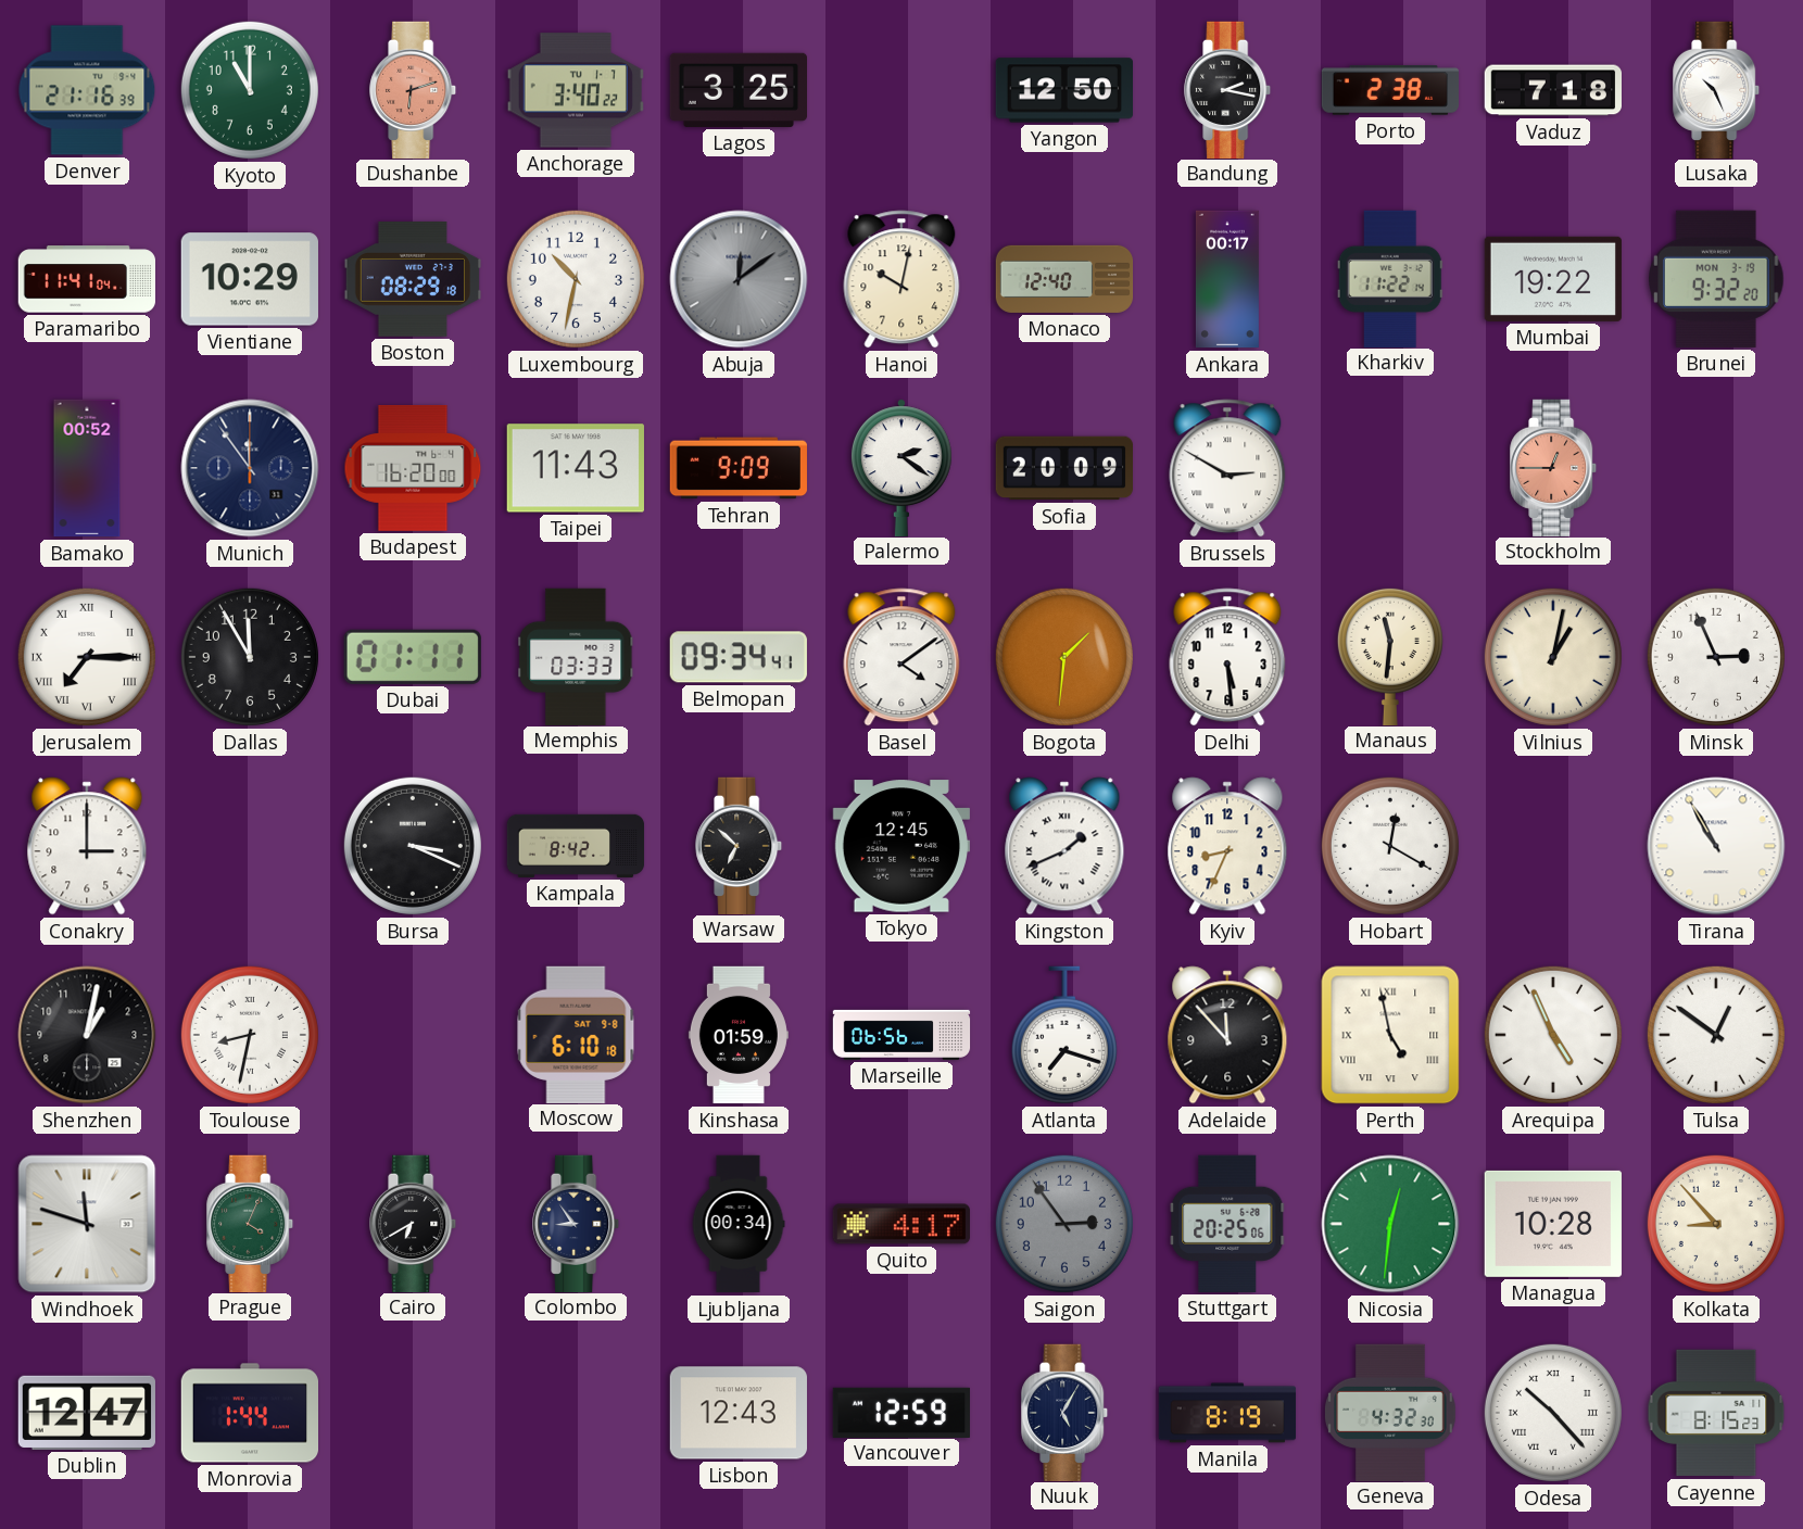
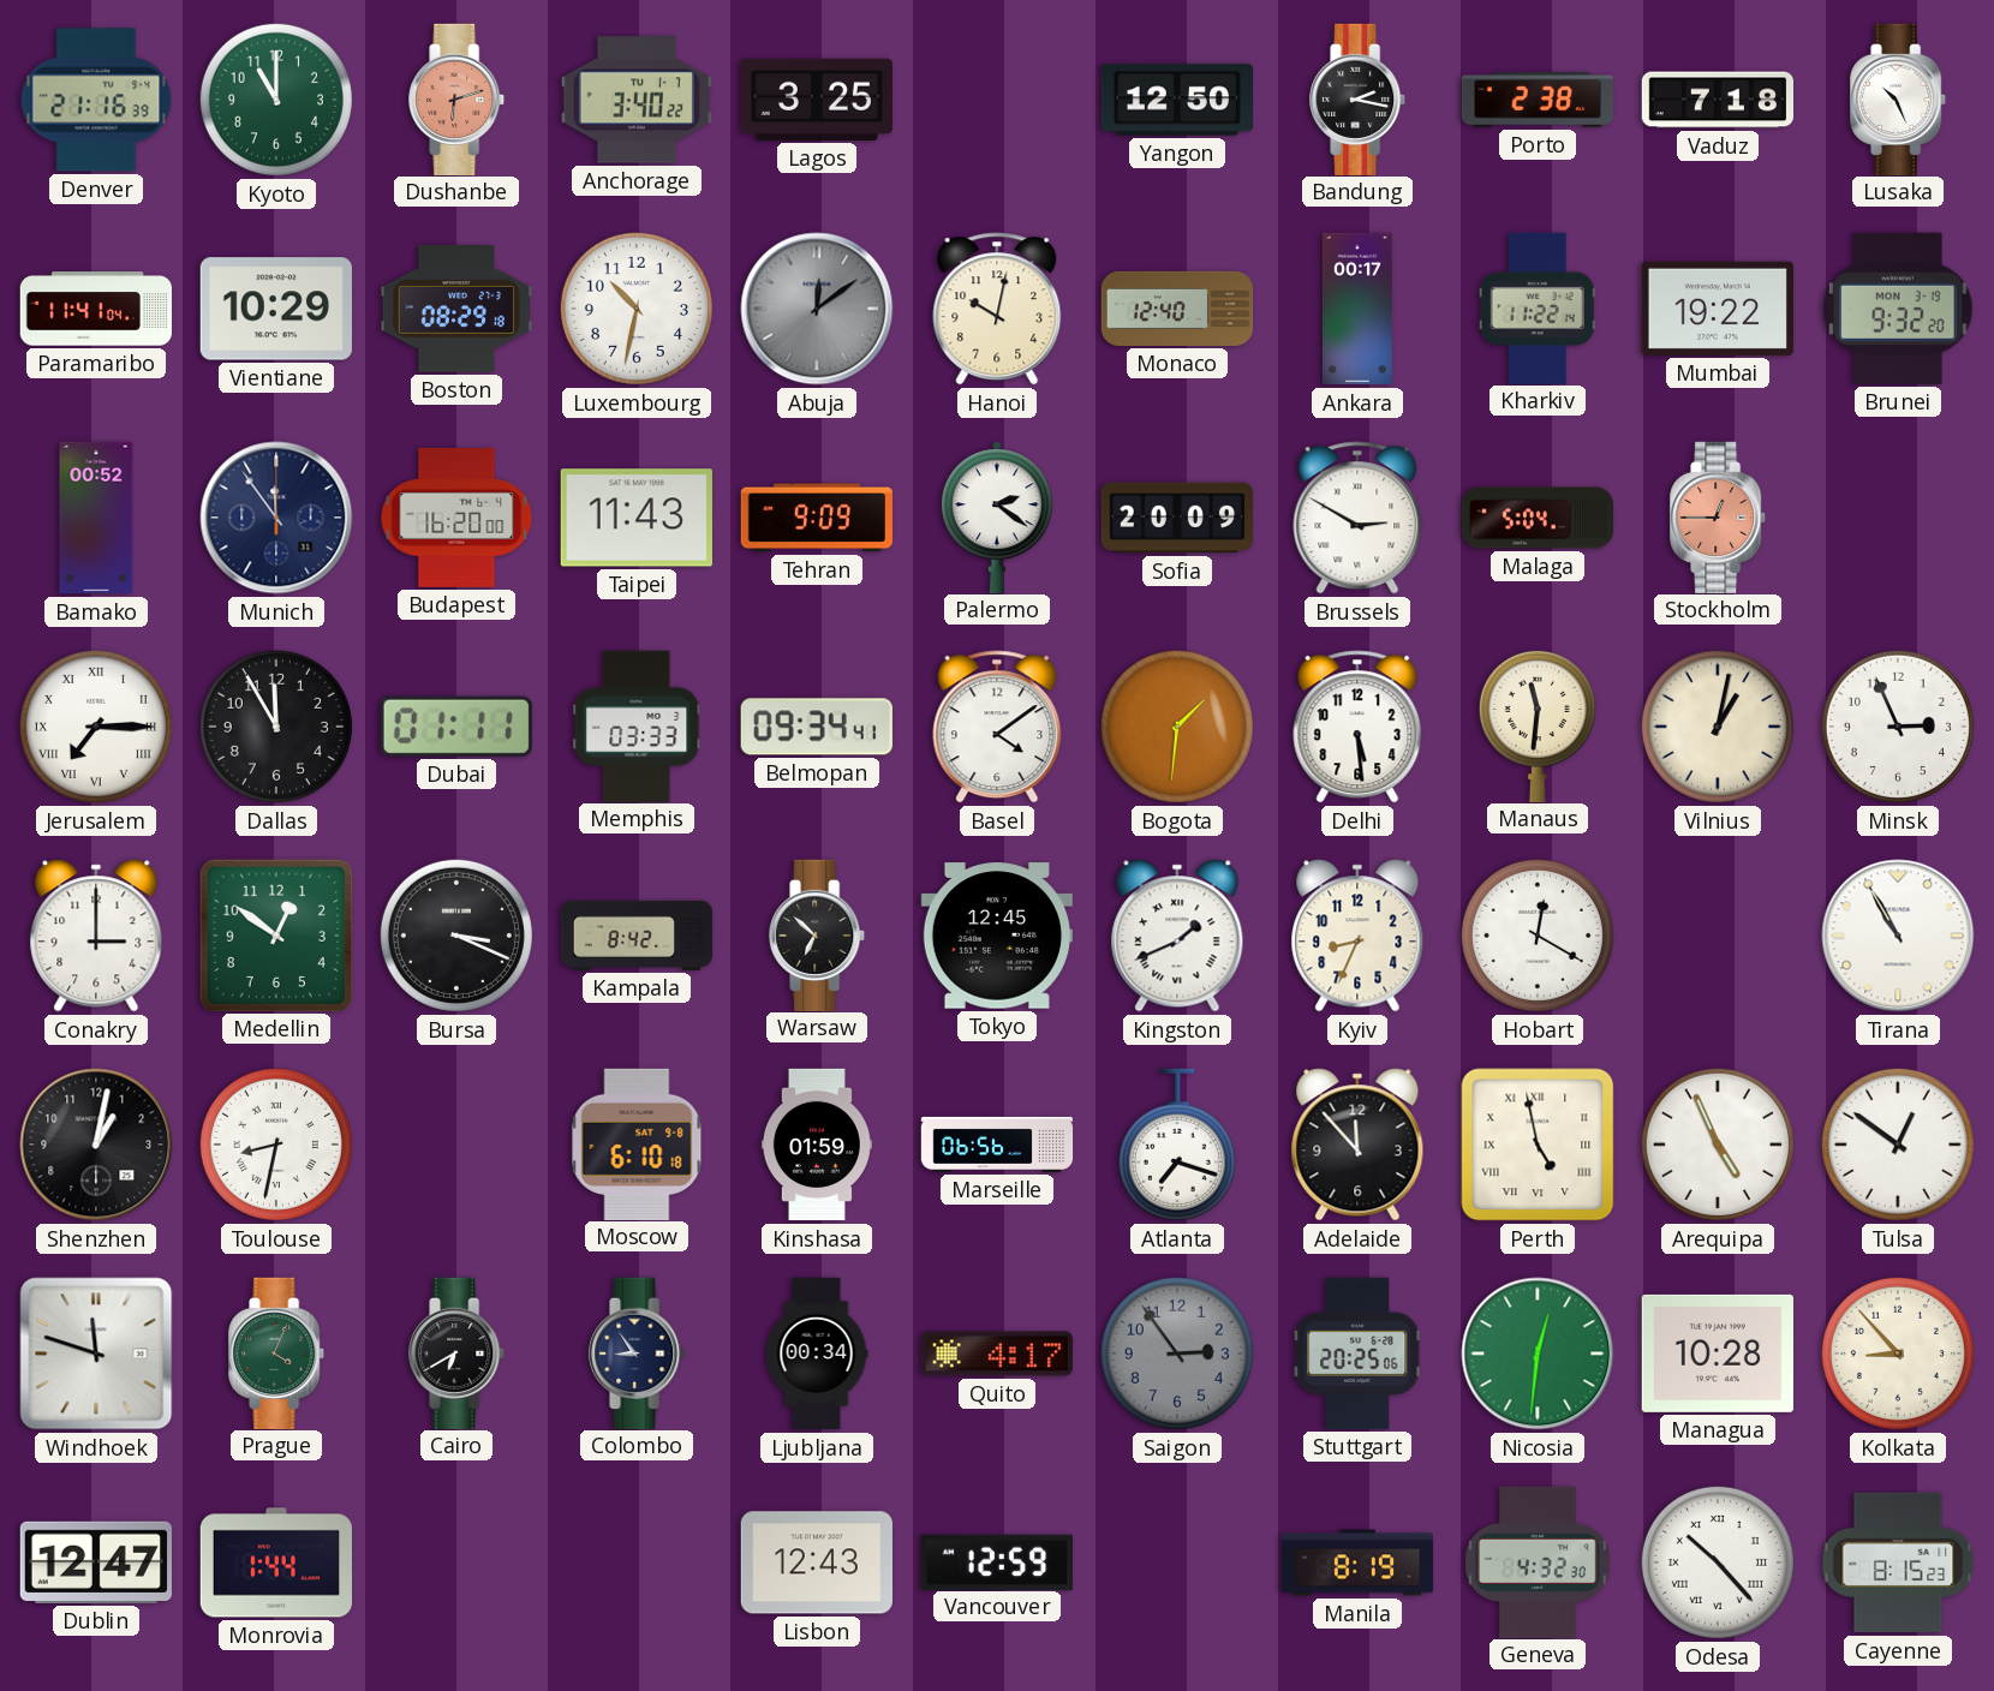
Malaga: none -> 5:04 (1538, 518)
Medellin: none -> 12:51 (276, 936)
Nuuk: 5:05 -> none (1066, 1412)
